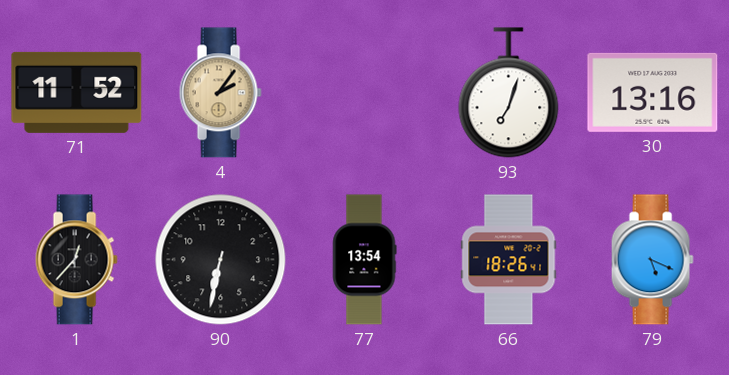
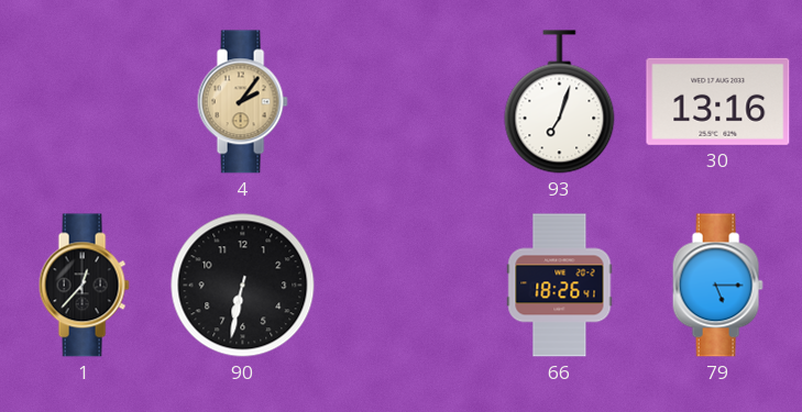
71: 11:52 -> none (77, 92)
77: 13:54 -> none (364, 260)
79: 5:19 -> 5:15 (717, 286)
